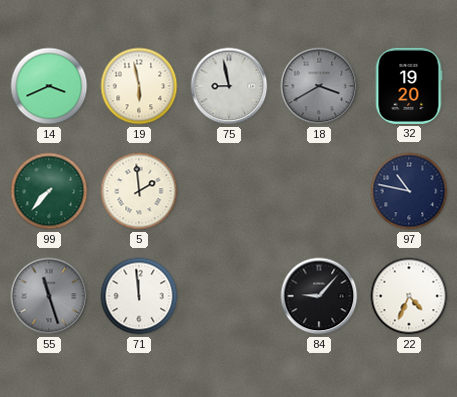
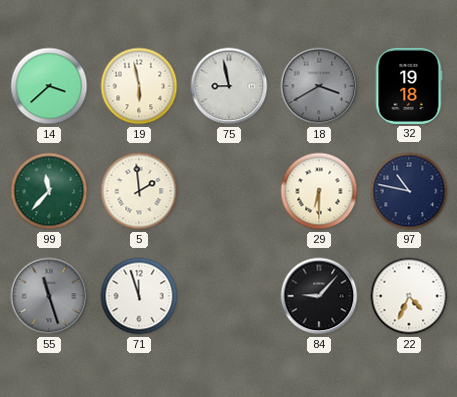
14: 3:41 -> 3:38 (49, 86)
32: 19:20 -> 19:18 (409, 86)
99: 7:37 -> 11:37 (49, 191)
29: none -> 6:30 (319, 191)
71: 11:59 -> 11:57 (139, 296)
